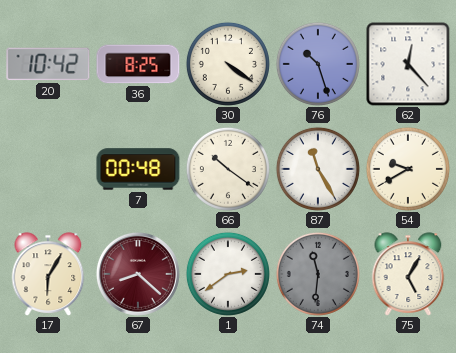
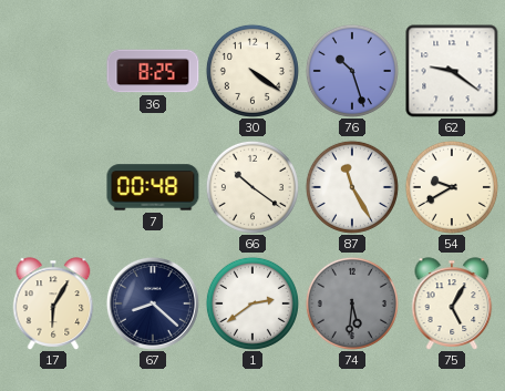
20: 10:42 -> none (48, 64)
62: 12:23 -> 9:21 (452, 71)
67 dial: burgundy -> navy (153, 303)
74: 11:31 -> 5:31 (352, 303)
